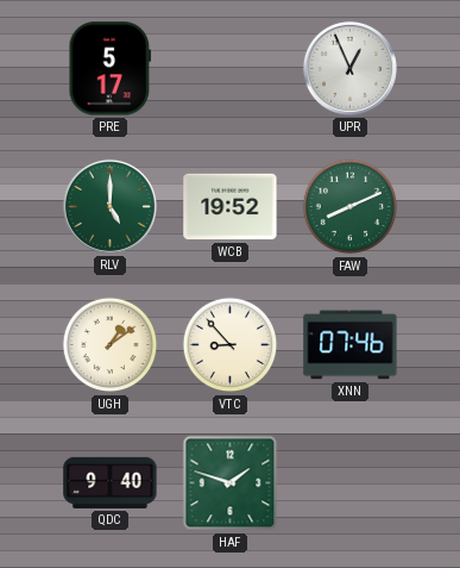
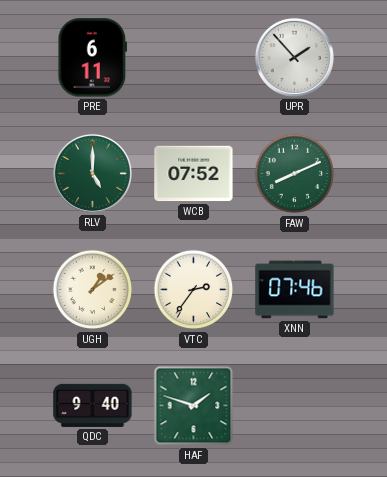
PRE: 5:17 -> 6:11 (93, 58)
UPR: 12:56 -> 1:53 (294, 57)
WCB: 19:52 -> 07:52 (194, 174)
VTC: 8:53 -> 2:36 (194, 290)
